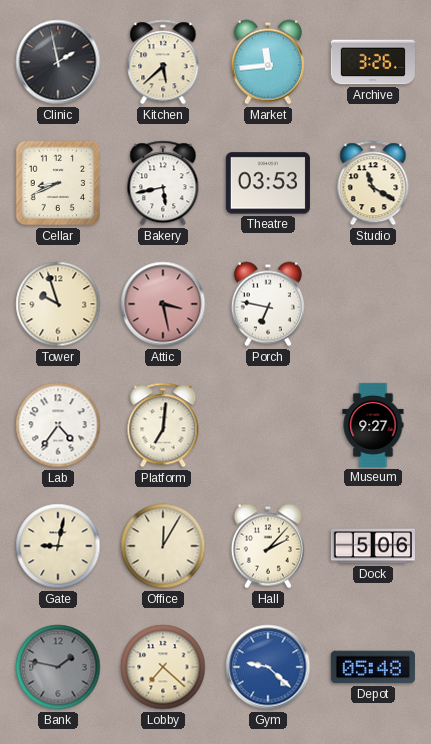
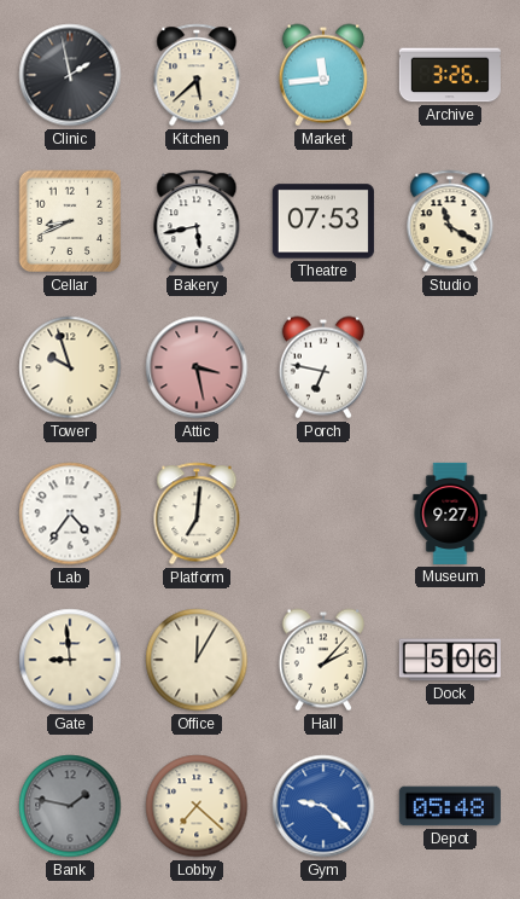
Theatre: 03:53 -> 07:53 (323, 221)
Gate: 9:02 -> 8:59 (70, 660)
